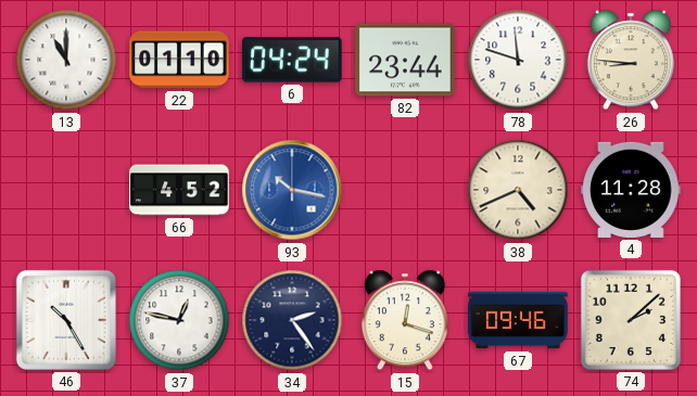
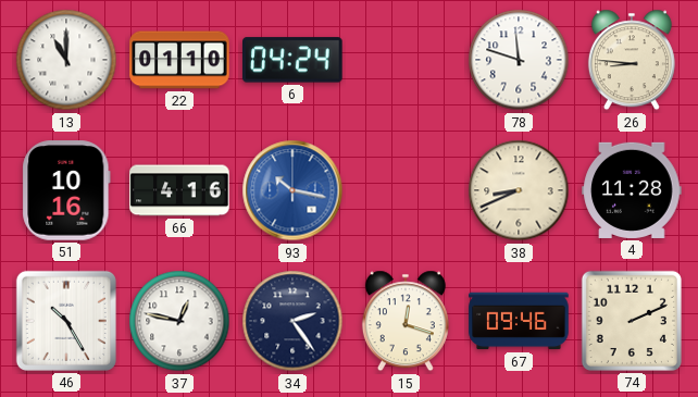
82: 23:44 -> none (405, 60)
51: none -> 10:16 (66, 190)
66: 4:52 -> 4:16 (179, 190)
38: 4:41 -> 8:41 (519, 190)
74: 2:08 -> 2:11 (632, 321)
